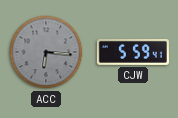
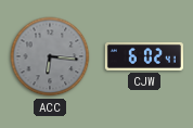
CJW: 5:59 -> 6:02 (144, 56)
